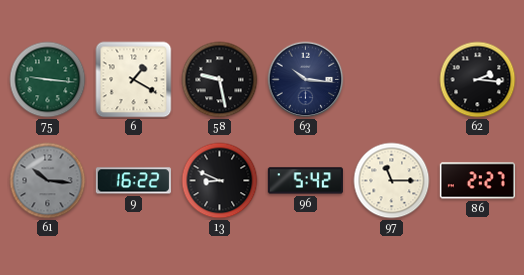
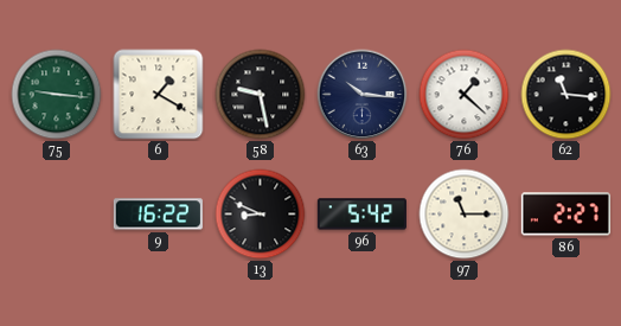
76: none -> 1:22 (465, 95)
62: 2:16 -> 11:16 (566, 95)
61: 10:16 -> none (48, 181)
